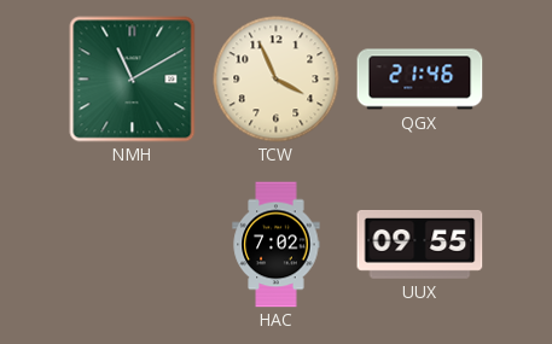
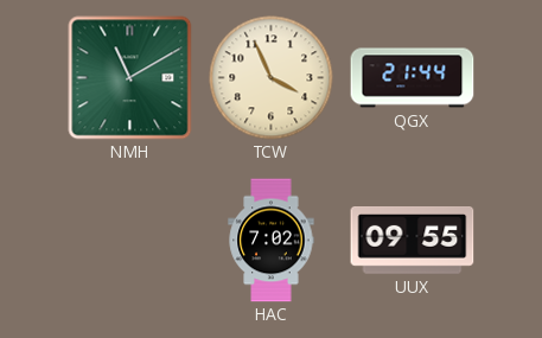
QGX: 21:46 -> 21:44 (413, 78)
